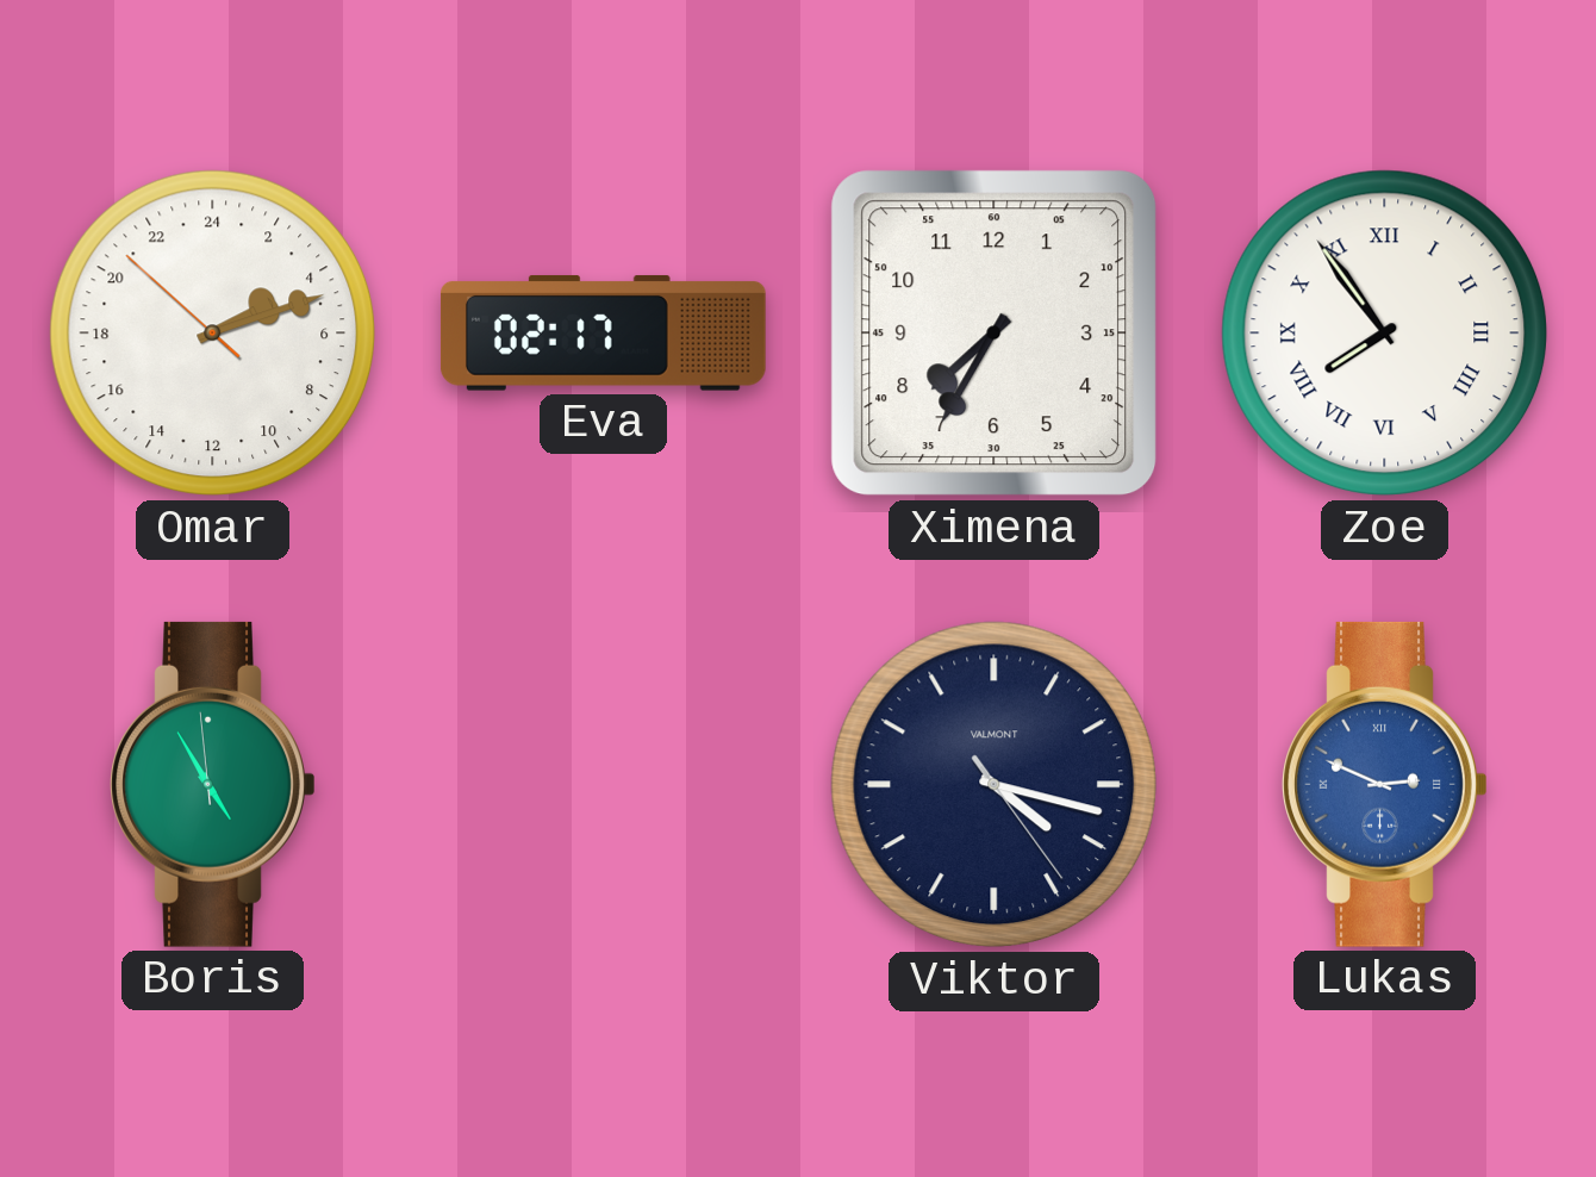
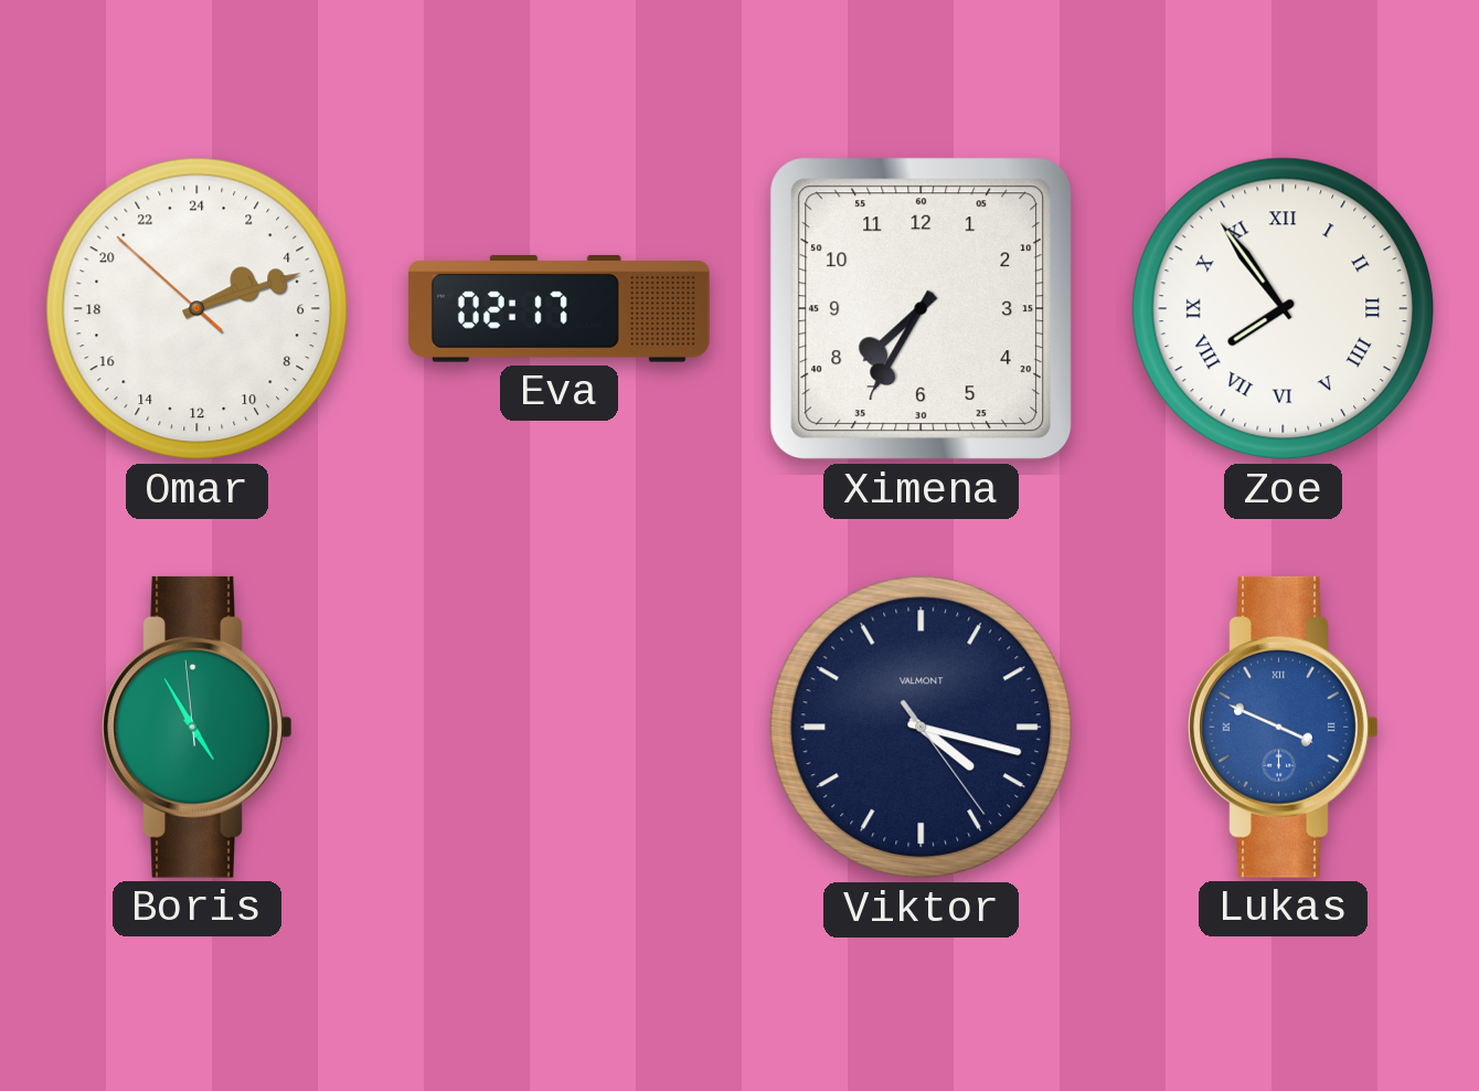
Lukas: 2:49 -> 3:49 (1284, 727)
